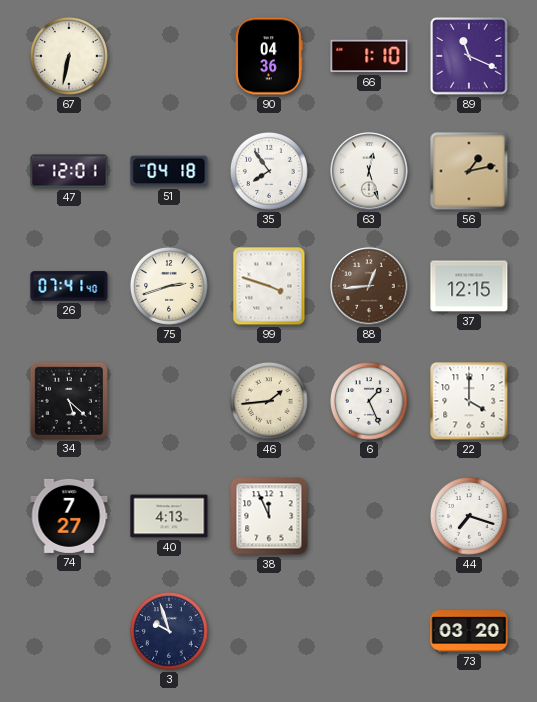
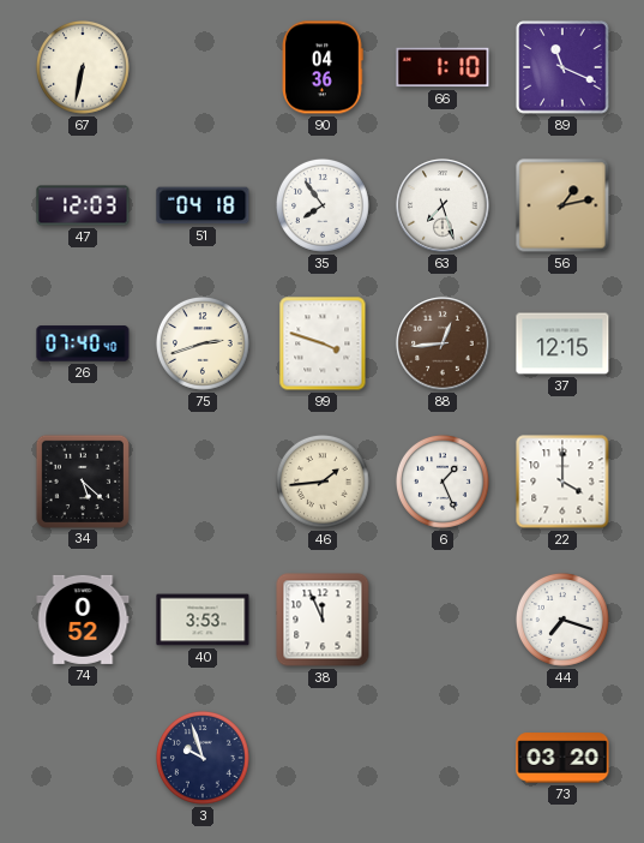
47: 12:01 -> 12:03 (83, 205)
63: 12:27 -> 7:27 (443, 205)
26: 07:41 -> 07:40 (83, 343)
74: 7:27 -> 0:52 (83, 620)
40: 4:13 -> 3:53 (203, 620)
